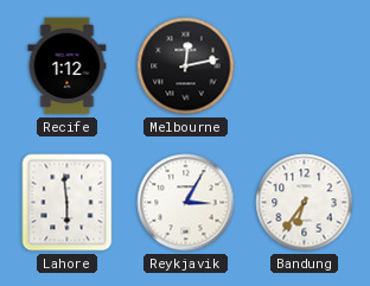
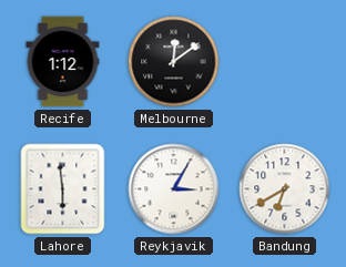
Melbourne: 12:13 -> 12:09 (174, 62)
Bandung: 6:36 -> 6:40 (285, 189)
